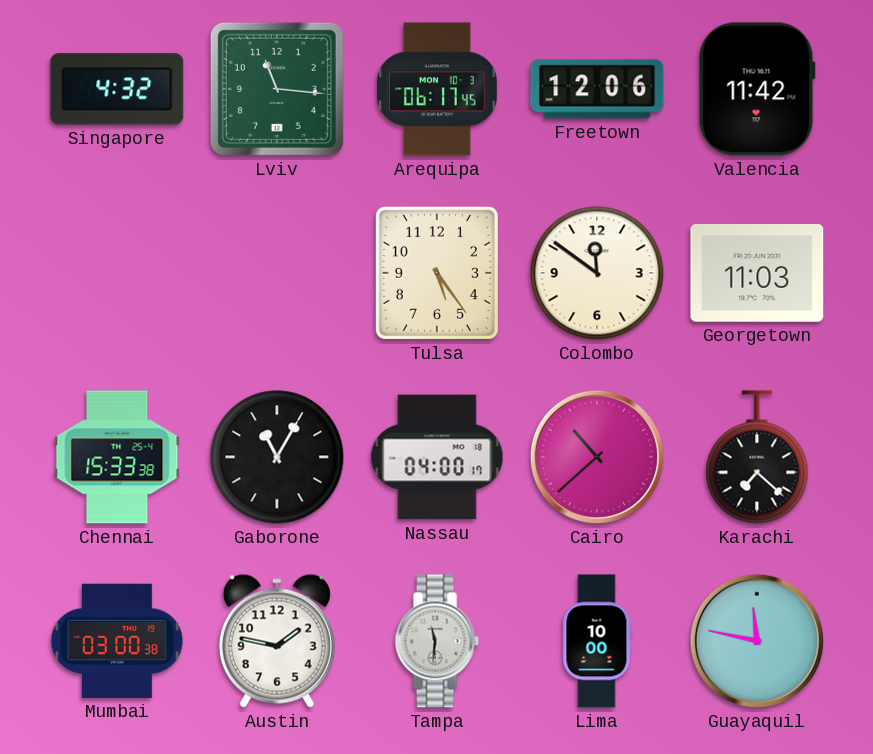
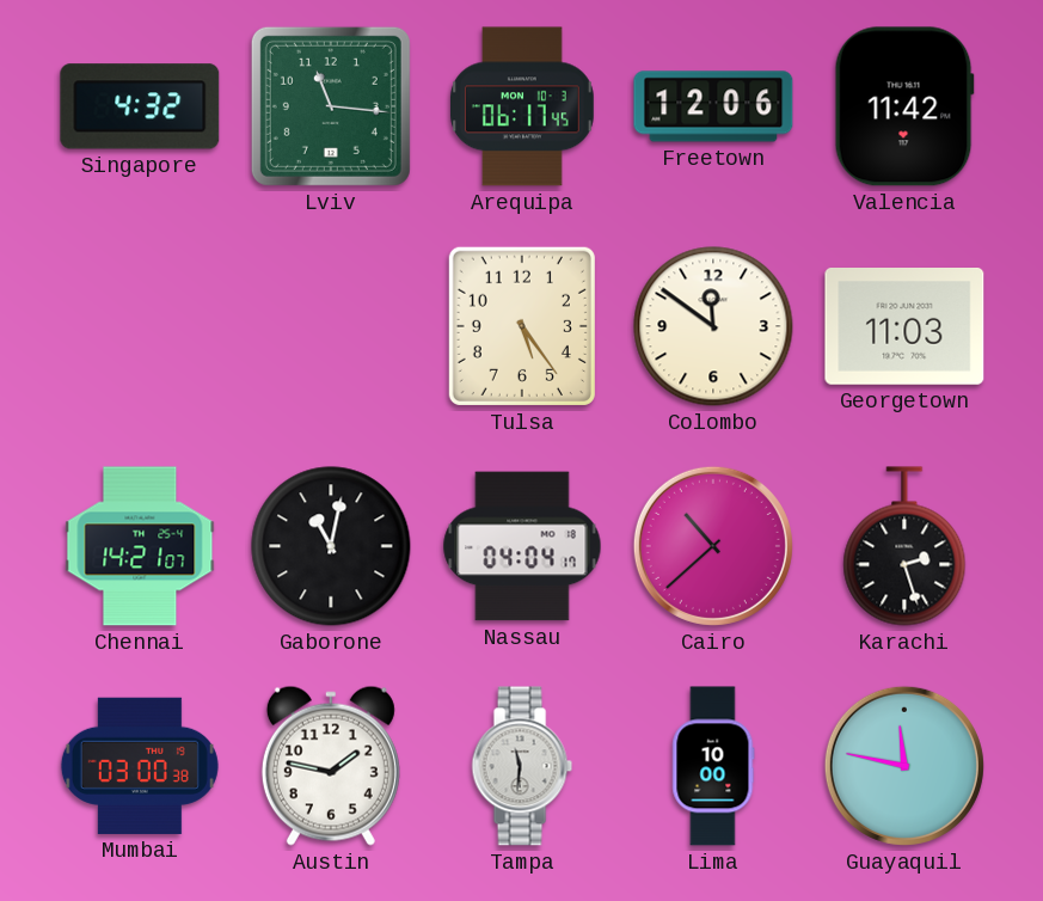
Chennai: 15:33 -> 14:21 (140, 546)
Gaborone: 11:05 -> 11:02 (331, 546)
Nassau: 04:00 -> 04:04 (522, 546)
Karachi: 7:22 -> 2:27 (904, 546)
